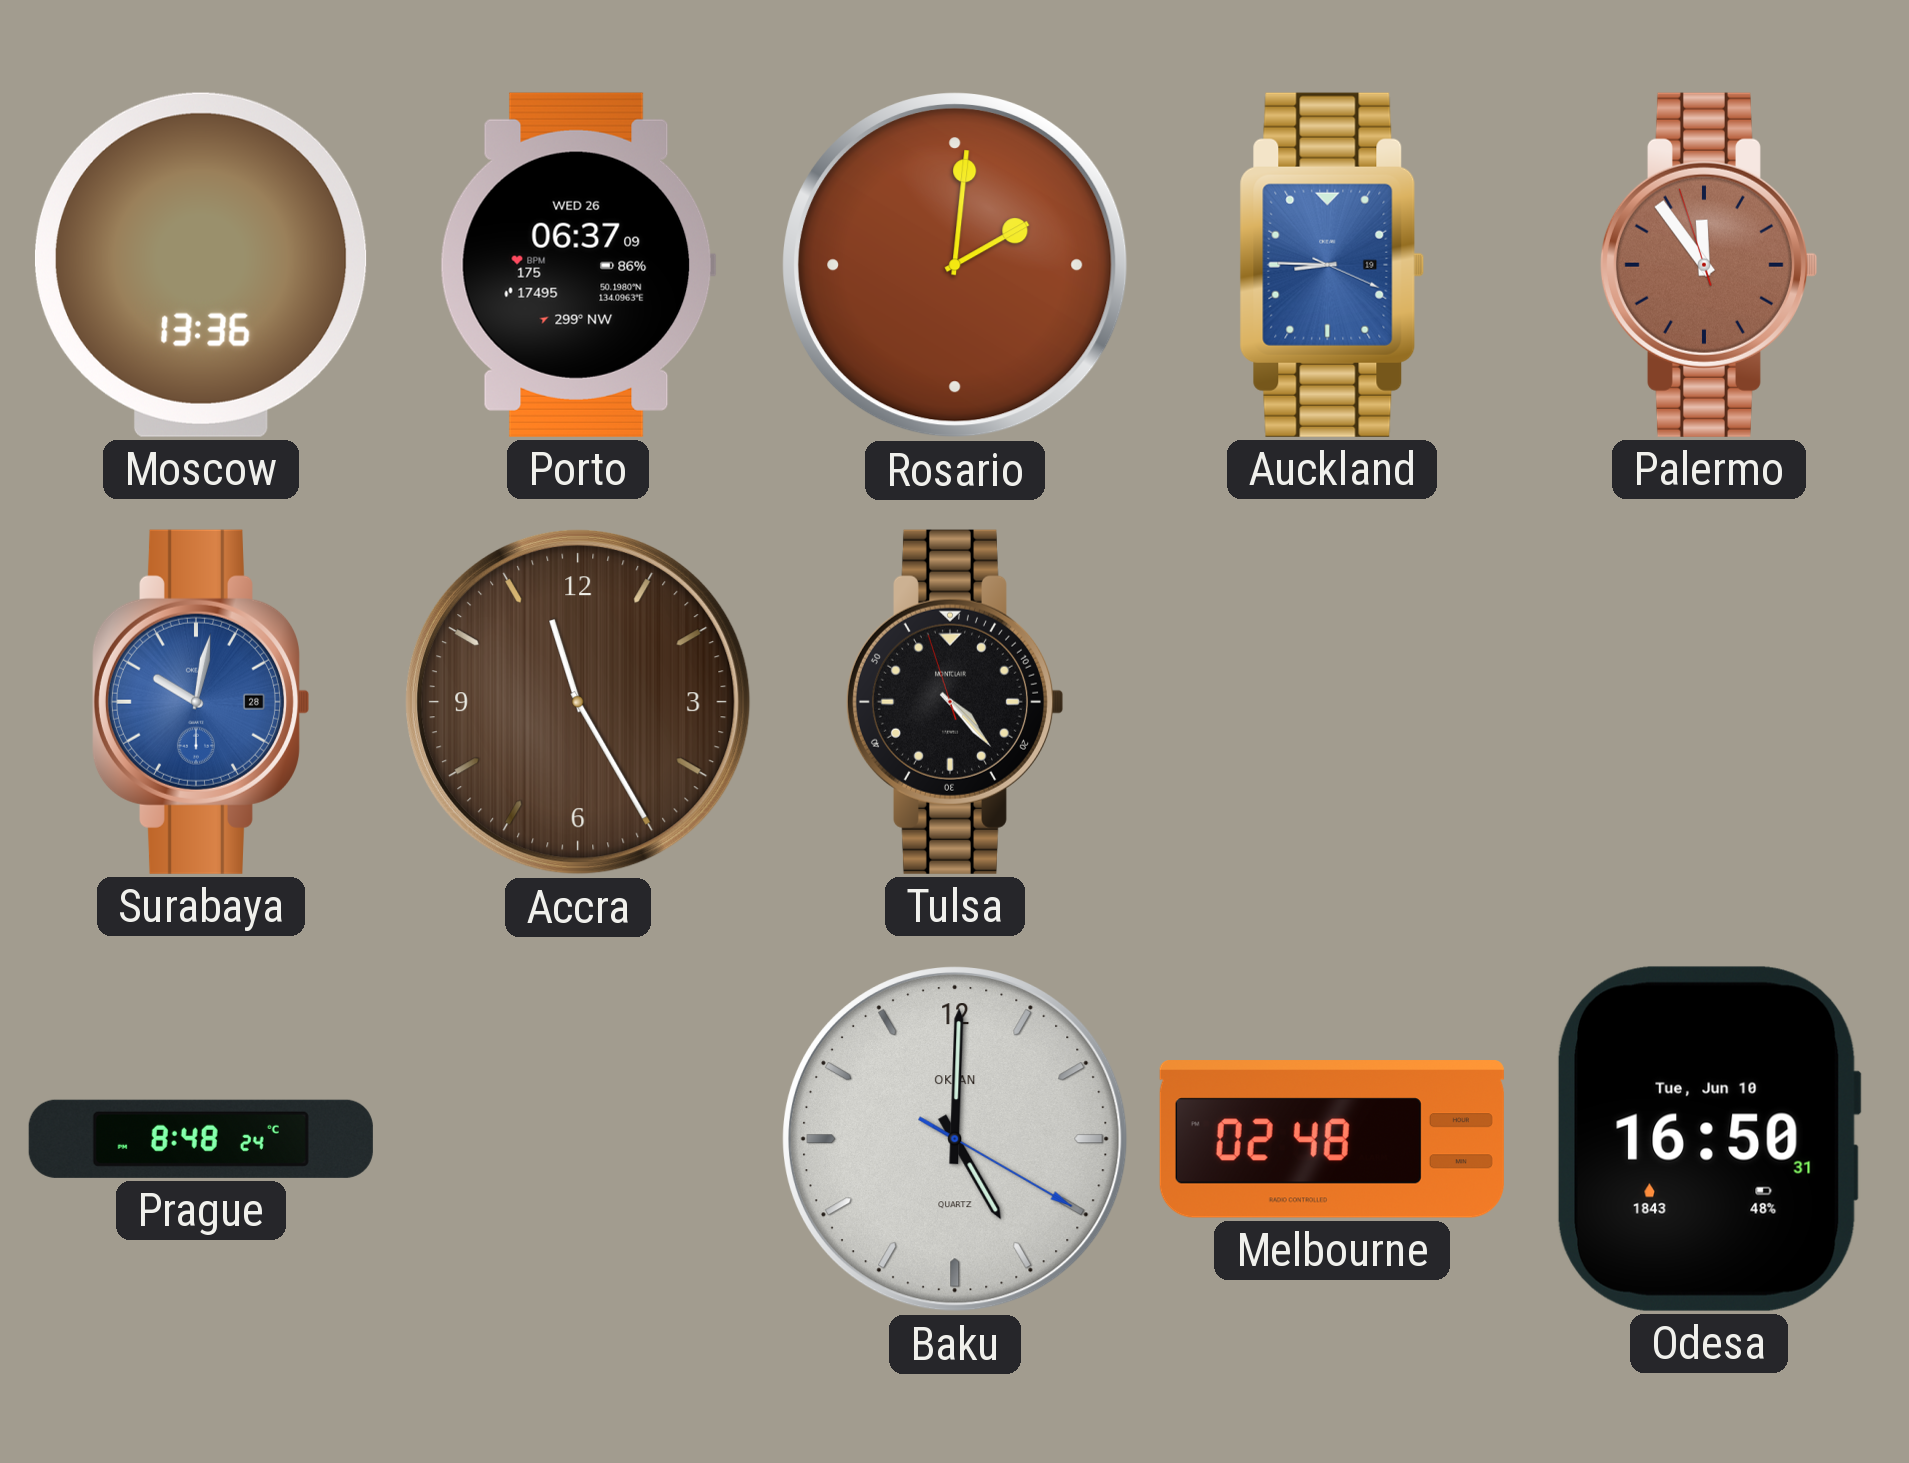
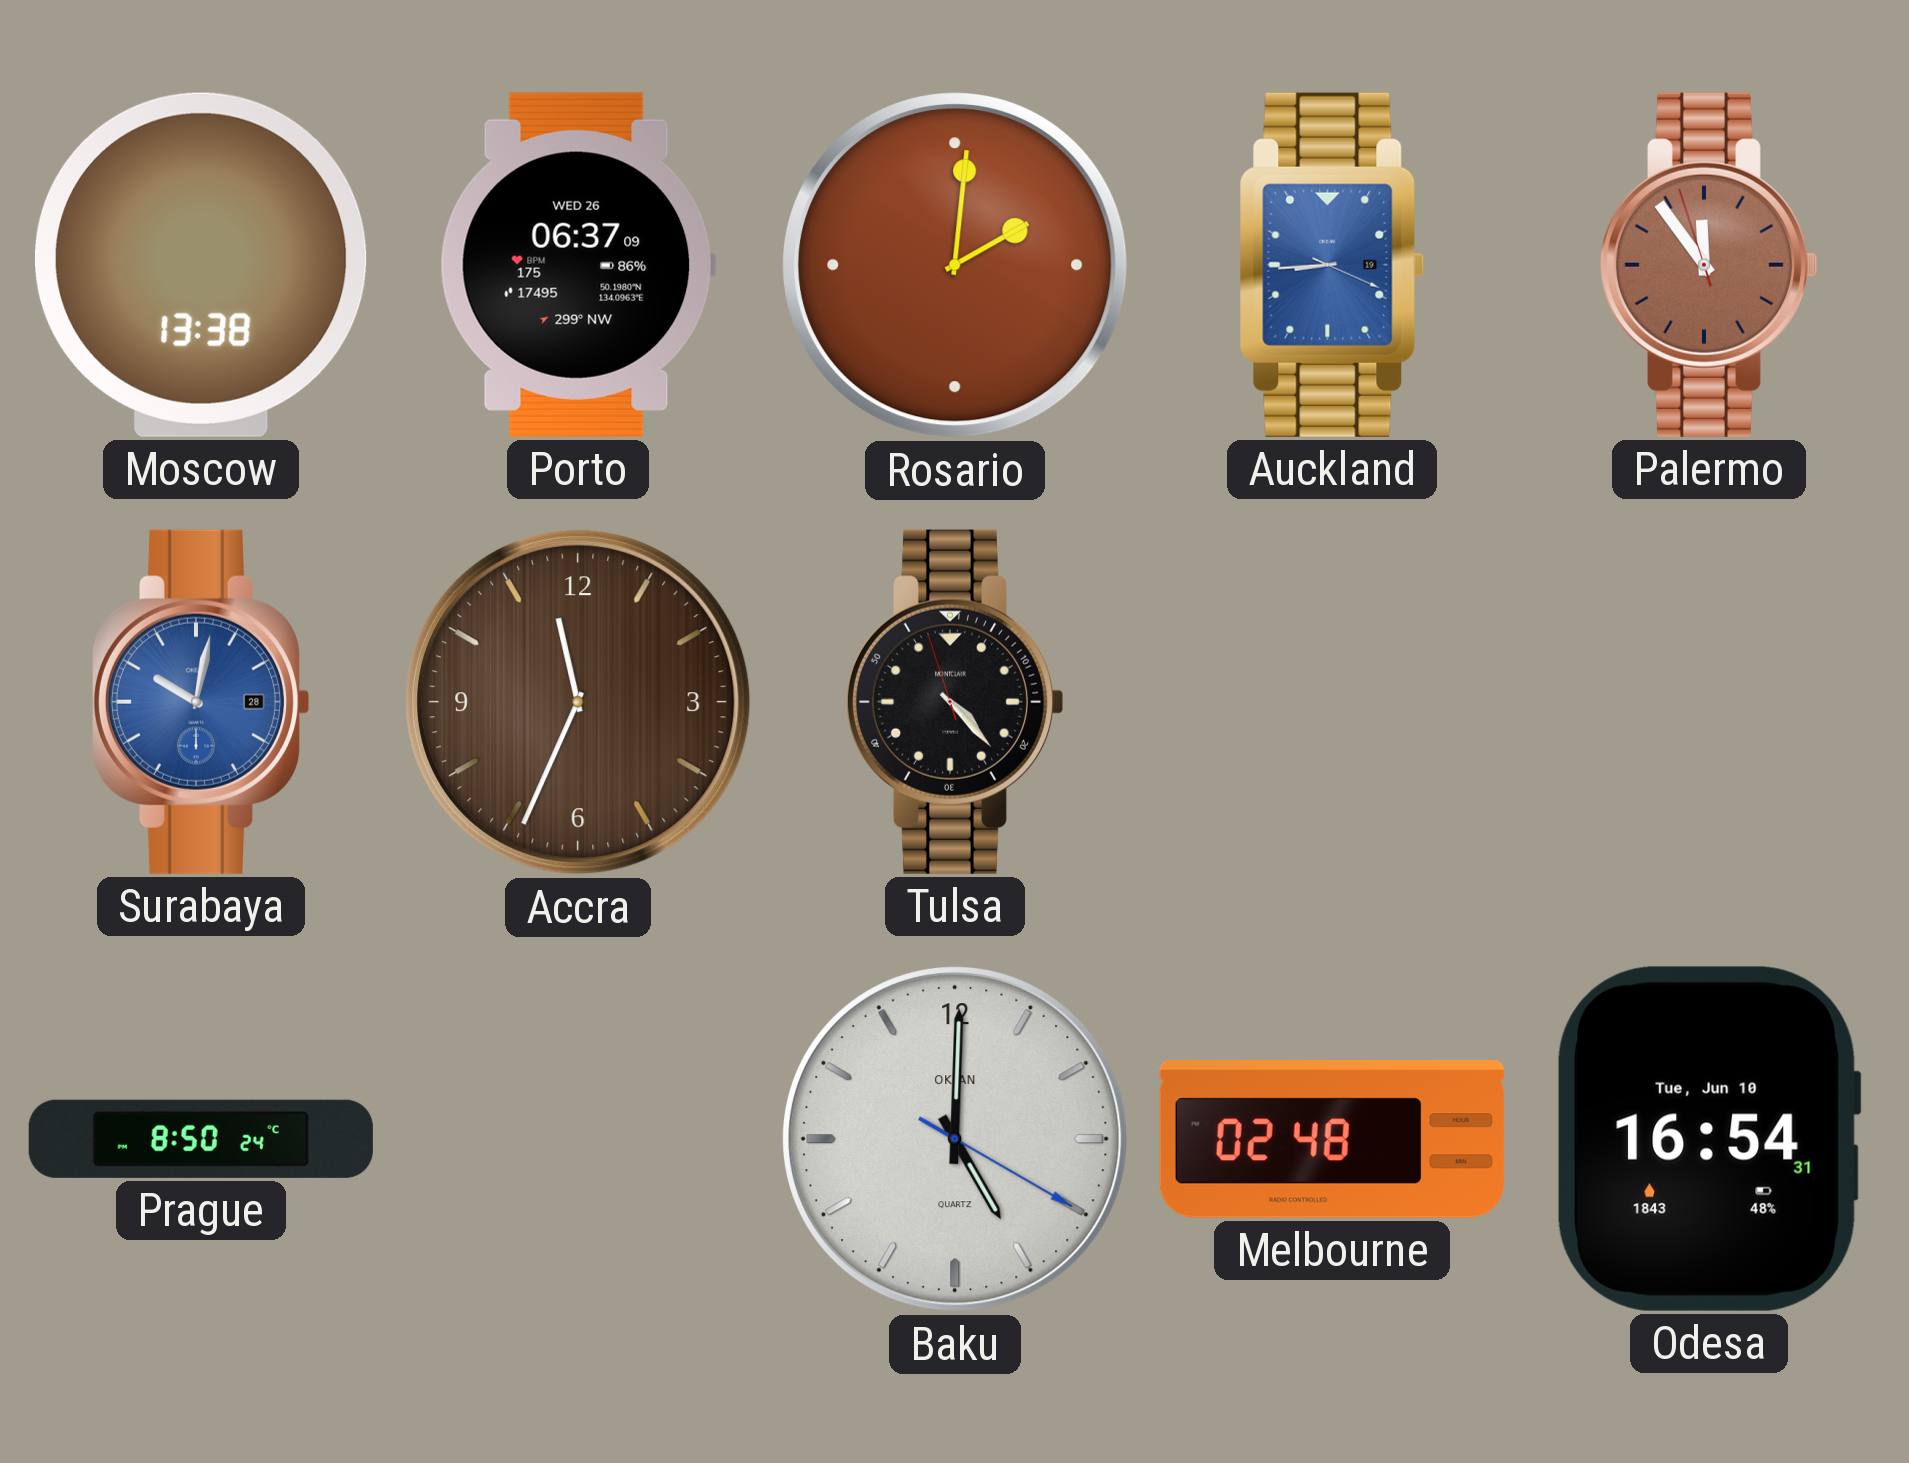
Moscow: 13:36 -> 13:38 (201, 265)
Auckland: 8:45 -> 8:44 (1332, 265)
Accra: 11:25 -> 11:34 (579, 703)
Prague: 8:48 -> 8:50 (201, 1139)
Odesa: 16:50 -> 16:54 (1708, 1139)
